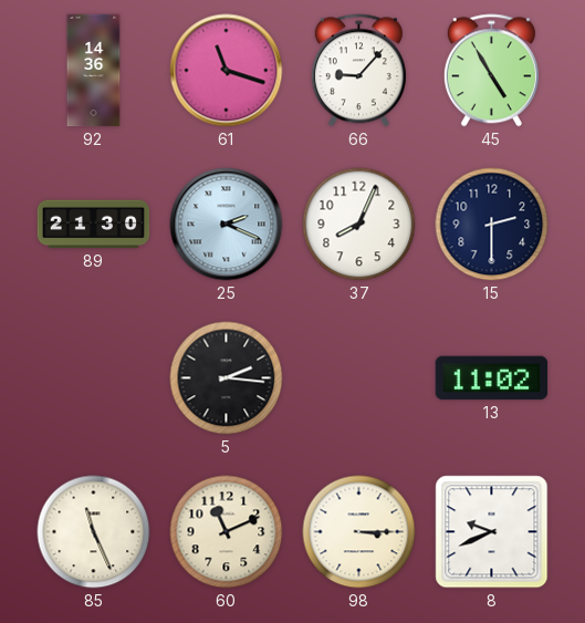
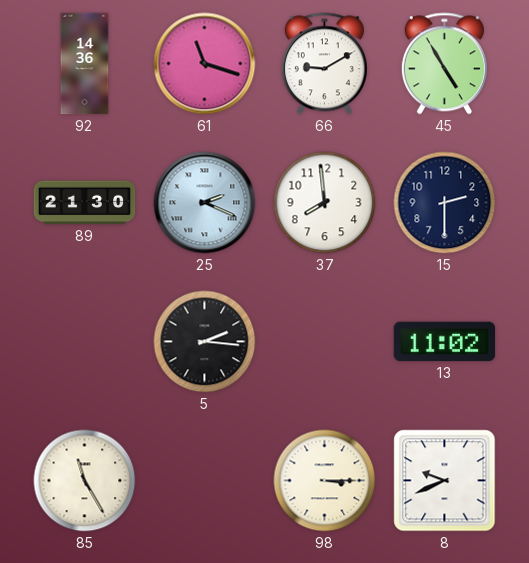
66: 9:07 -> 9:10 (324, 64)
37: 8:04 -> 7:59 (325, 203)
85: 11:26 -> 11:25 (85, 481)
60: 11:11 -> none (227, 532)
